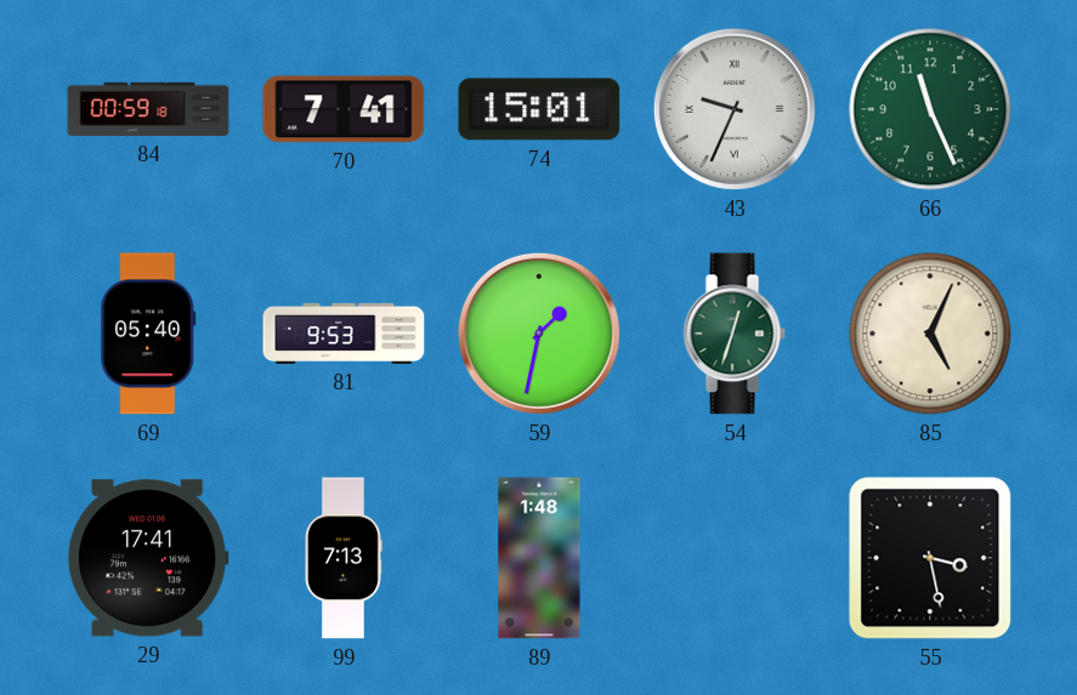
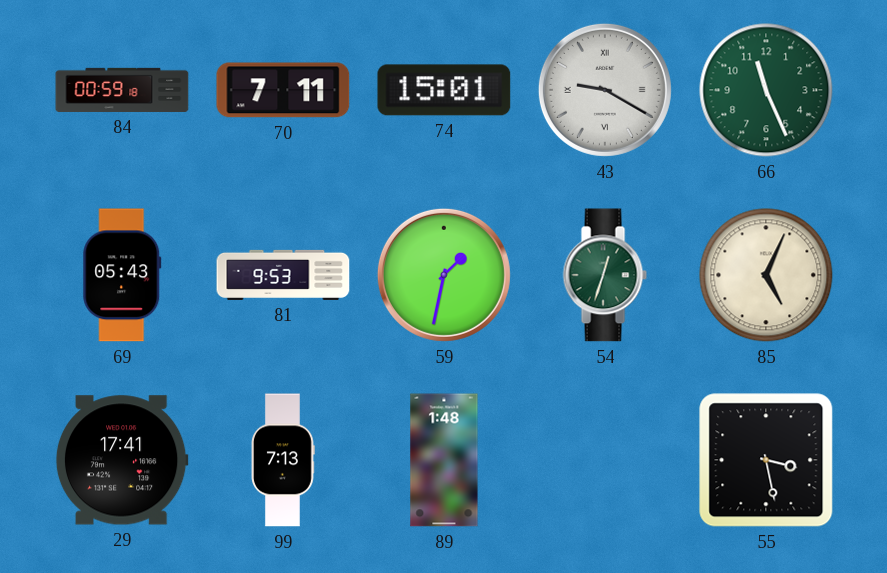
70: 7:41 -> 7:11 (283, 90)
43: 9:34 -> 9:20 (605, 90)
69: 05:40 -> 05:43 (122, 275)
